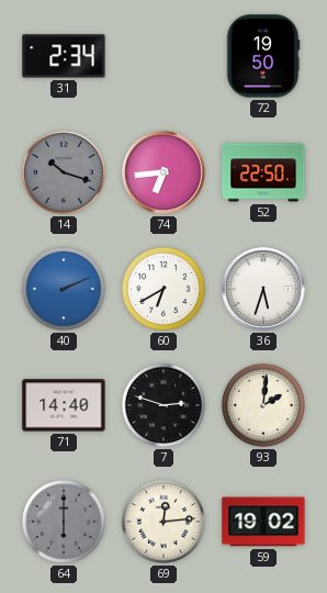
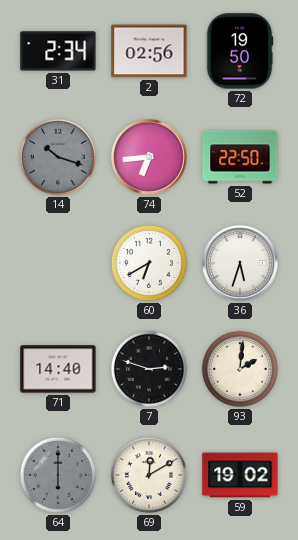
2: none -> 02:56 (149, 51)
40: 2:11 -> none (64, 289)
69: 12:14 -> 12:10 (149, 475)
